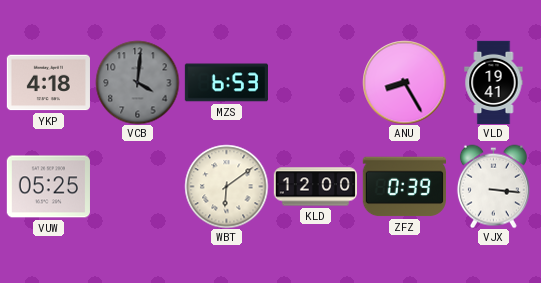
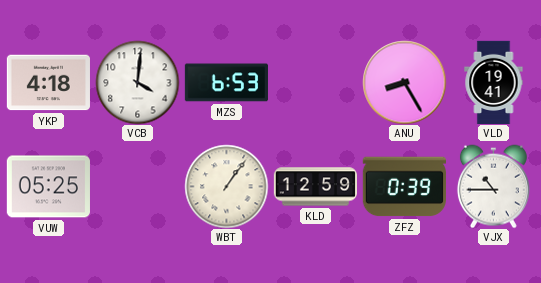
VCB dial: grey -> white (137, 82)
WBT: 6:09 -> 1:06 (226, 186)
KLD: 12:00 -> 12:59 (315, 187)
VJX: 3:16 -> 10:45 (493, 186)
